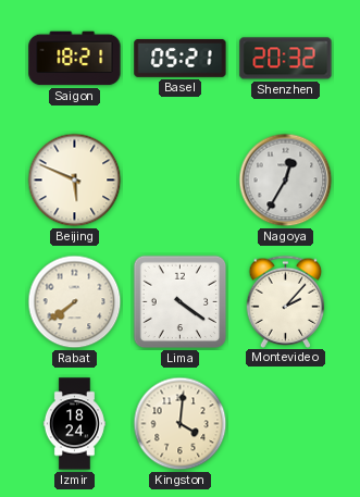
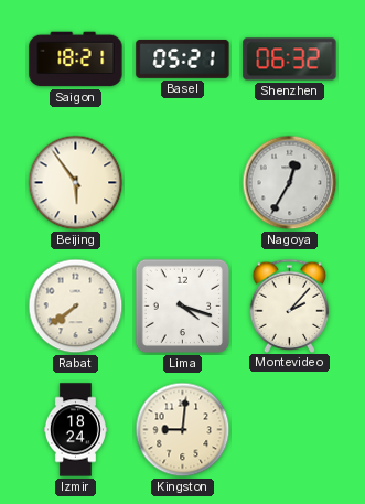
Shenzhen: 20:32 -> 06:32 (290, 60)
Beijing: 5:49 -> 5:54 (76, 183)
Lima: 4:21 -> 4:18 (183, 307)
Kingston: 4:01 -> 9:01 (183, 430)
